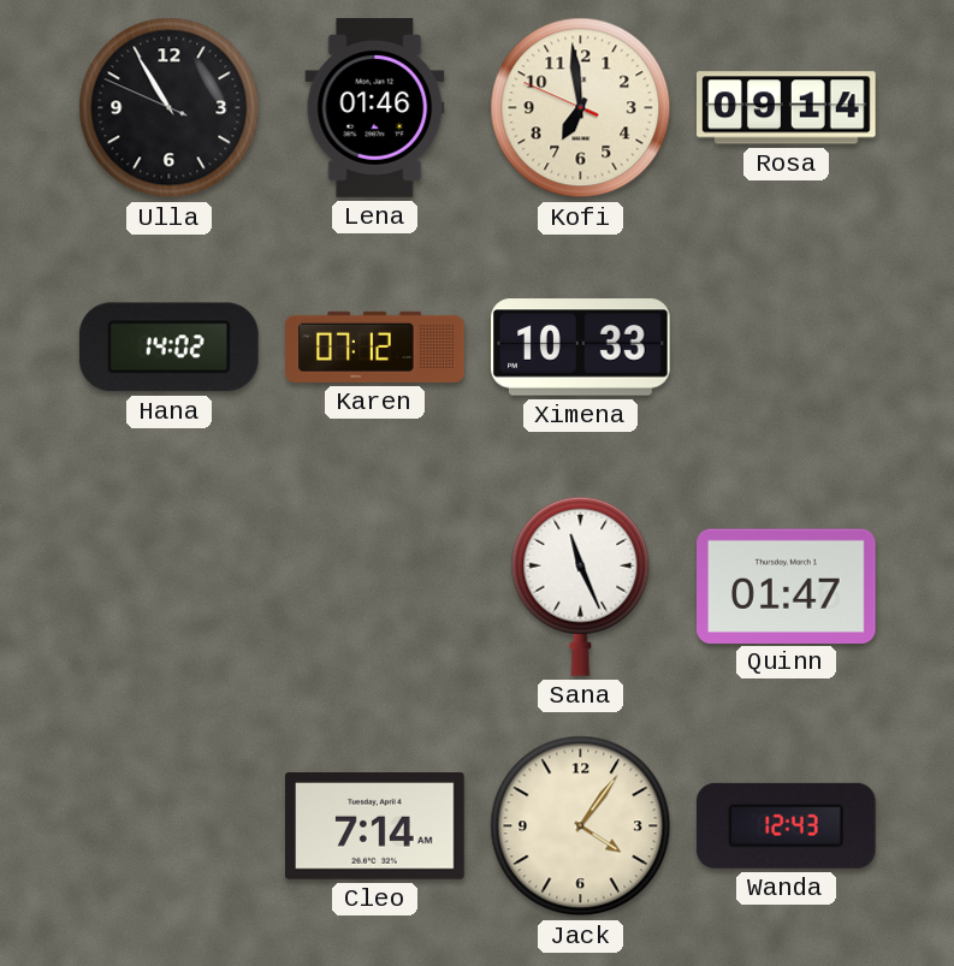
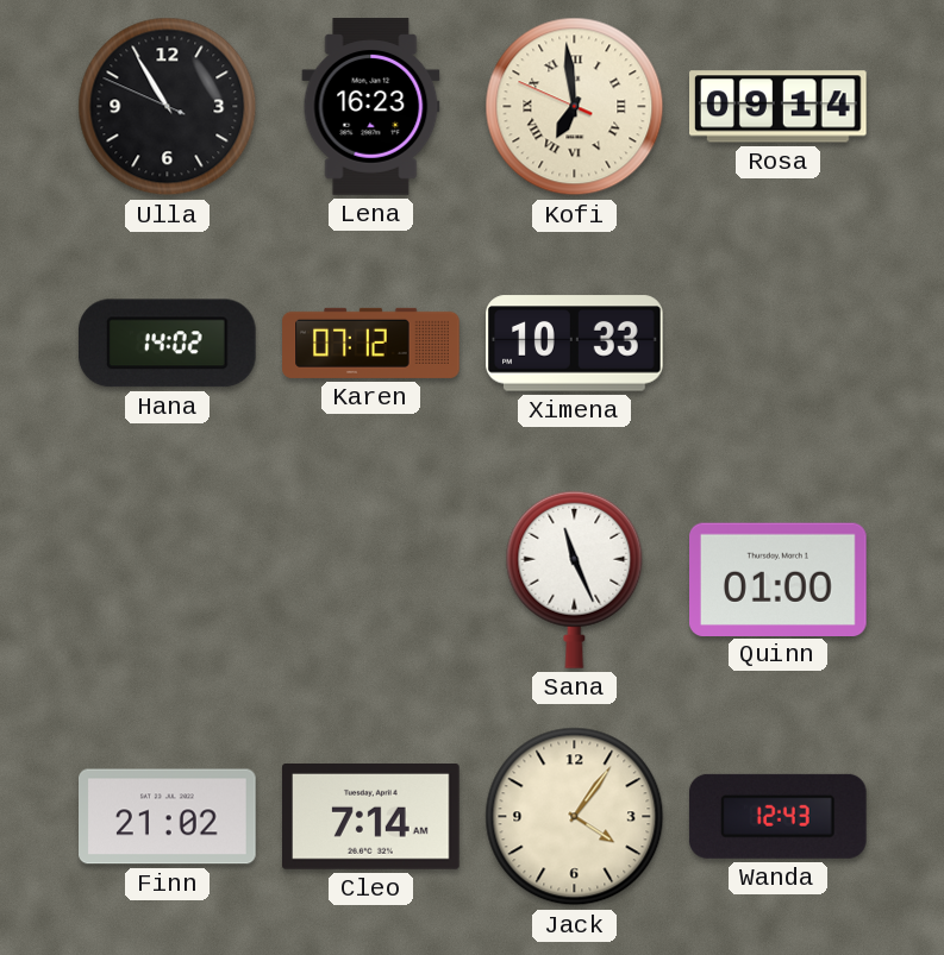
Lena: 01:46 -> 16:23 (371, 107)
Kofi numerals: Arabic -> Roman (575, 107)
Quinn: 01:47 -> 01:00 (779, 579)
Finn: none -> 21:02 (168, 817)
